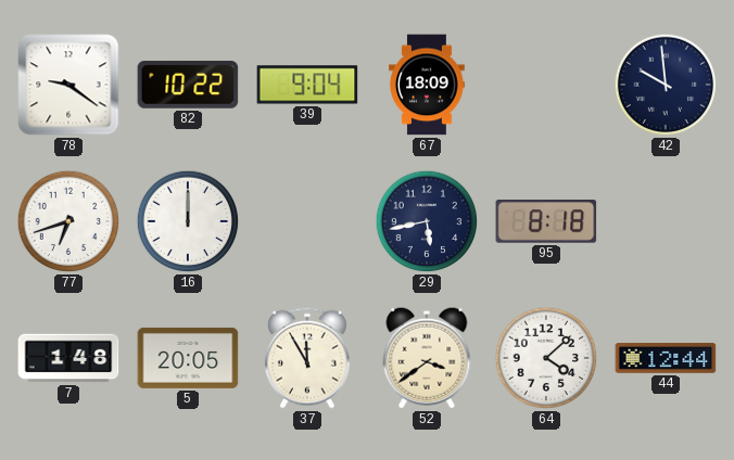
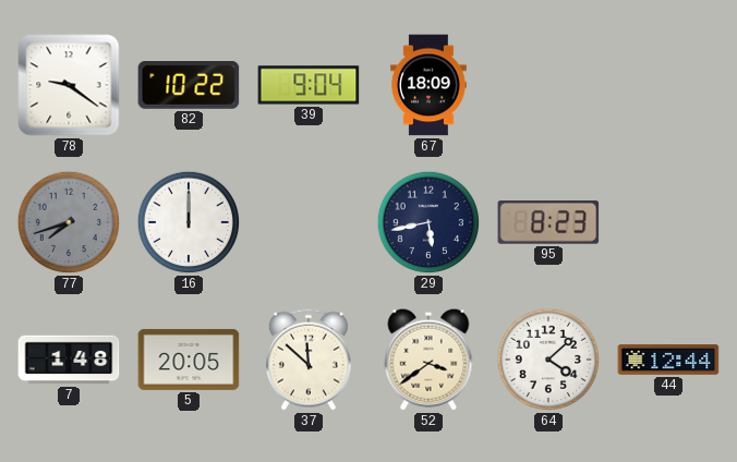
42: 9:59 -> none (666, 85)
77: 6:42 -> 7:42 (69, 222)
77 dial: white -> grey (69, 222)
95: 8:18 -> 8:23 (548, 223)
37: 11:55 -> 11:52 (309, 360)
